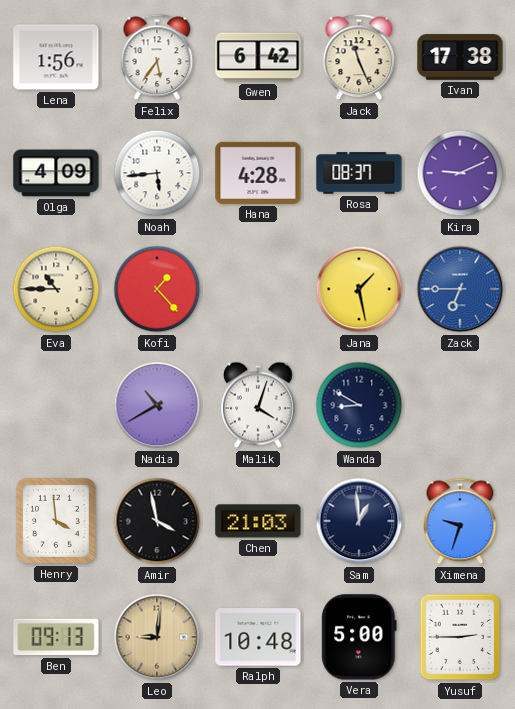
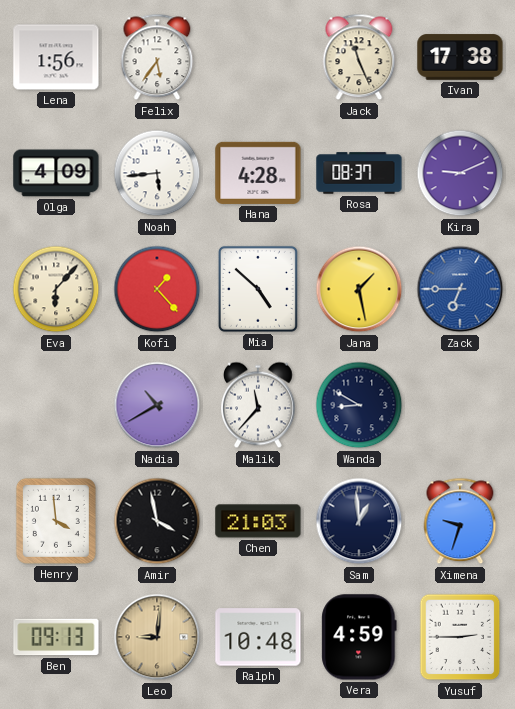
Gwen: 6:42 -> none (258, 57)
Eva: 10:45 -> 6:07 (56, 289)
Mia: none -> 4:52 (258, 289)
Malik: 4:03 -> 11:37 (259, 405)
Vera: 5:00 -> 4:59 (359, 637)
